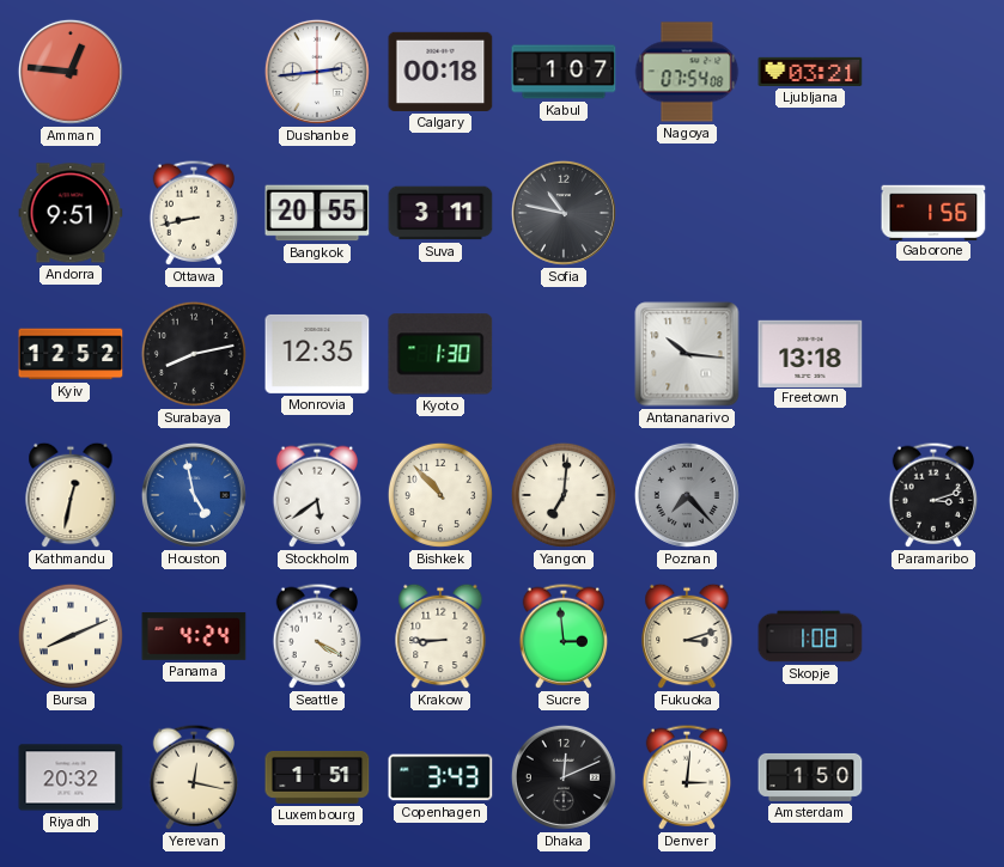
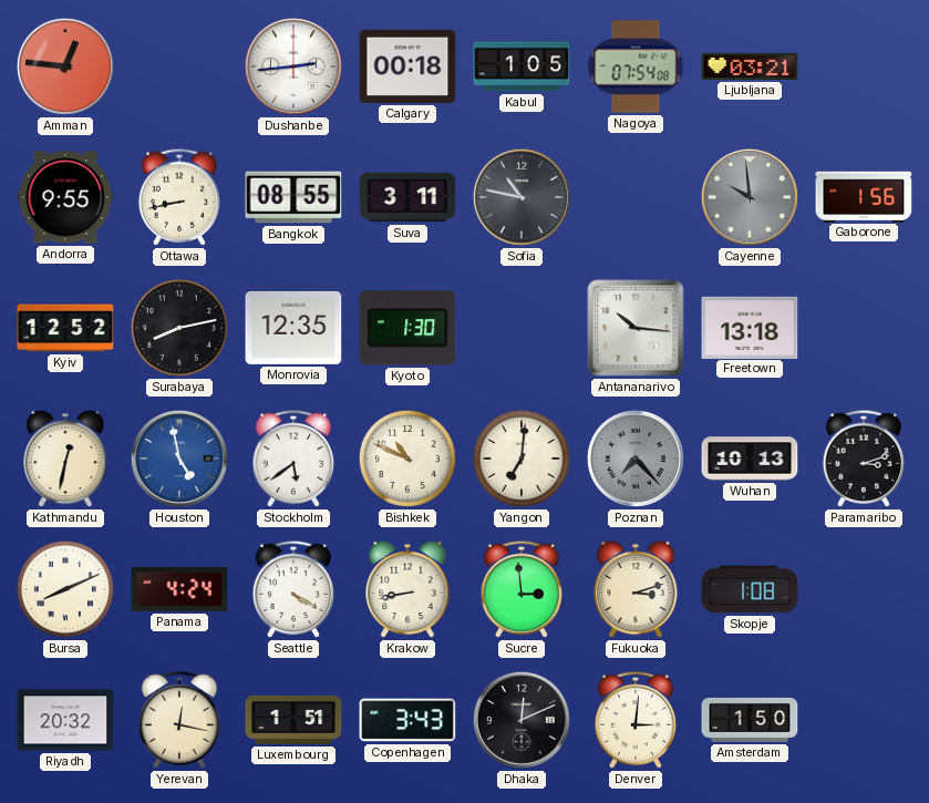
Kabul: 1:07 -> 1:05 (522, 66)
Andorra: 9:51 -> 9:55 (65, 197)
Bangkok: 20:55 -> 08:55 (293, 197)
Cayenne: none -> 9:59 (750, 197)
Bishkek: 10:53 -> 10:49 (407, 459)
Wuhan: none -> 10:13 (750, 459)
Krakow: 8:45 -> 8:43 (407, 589)
